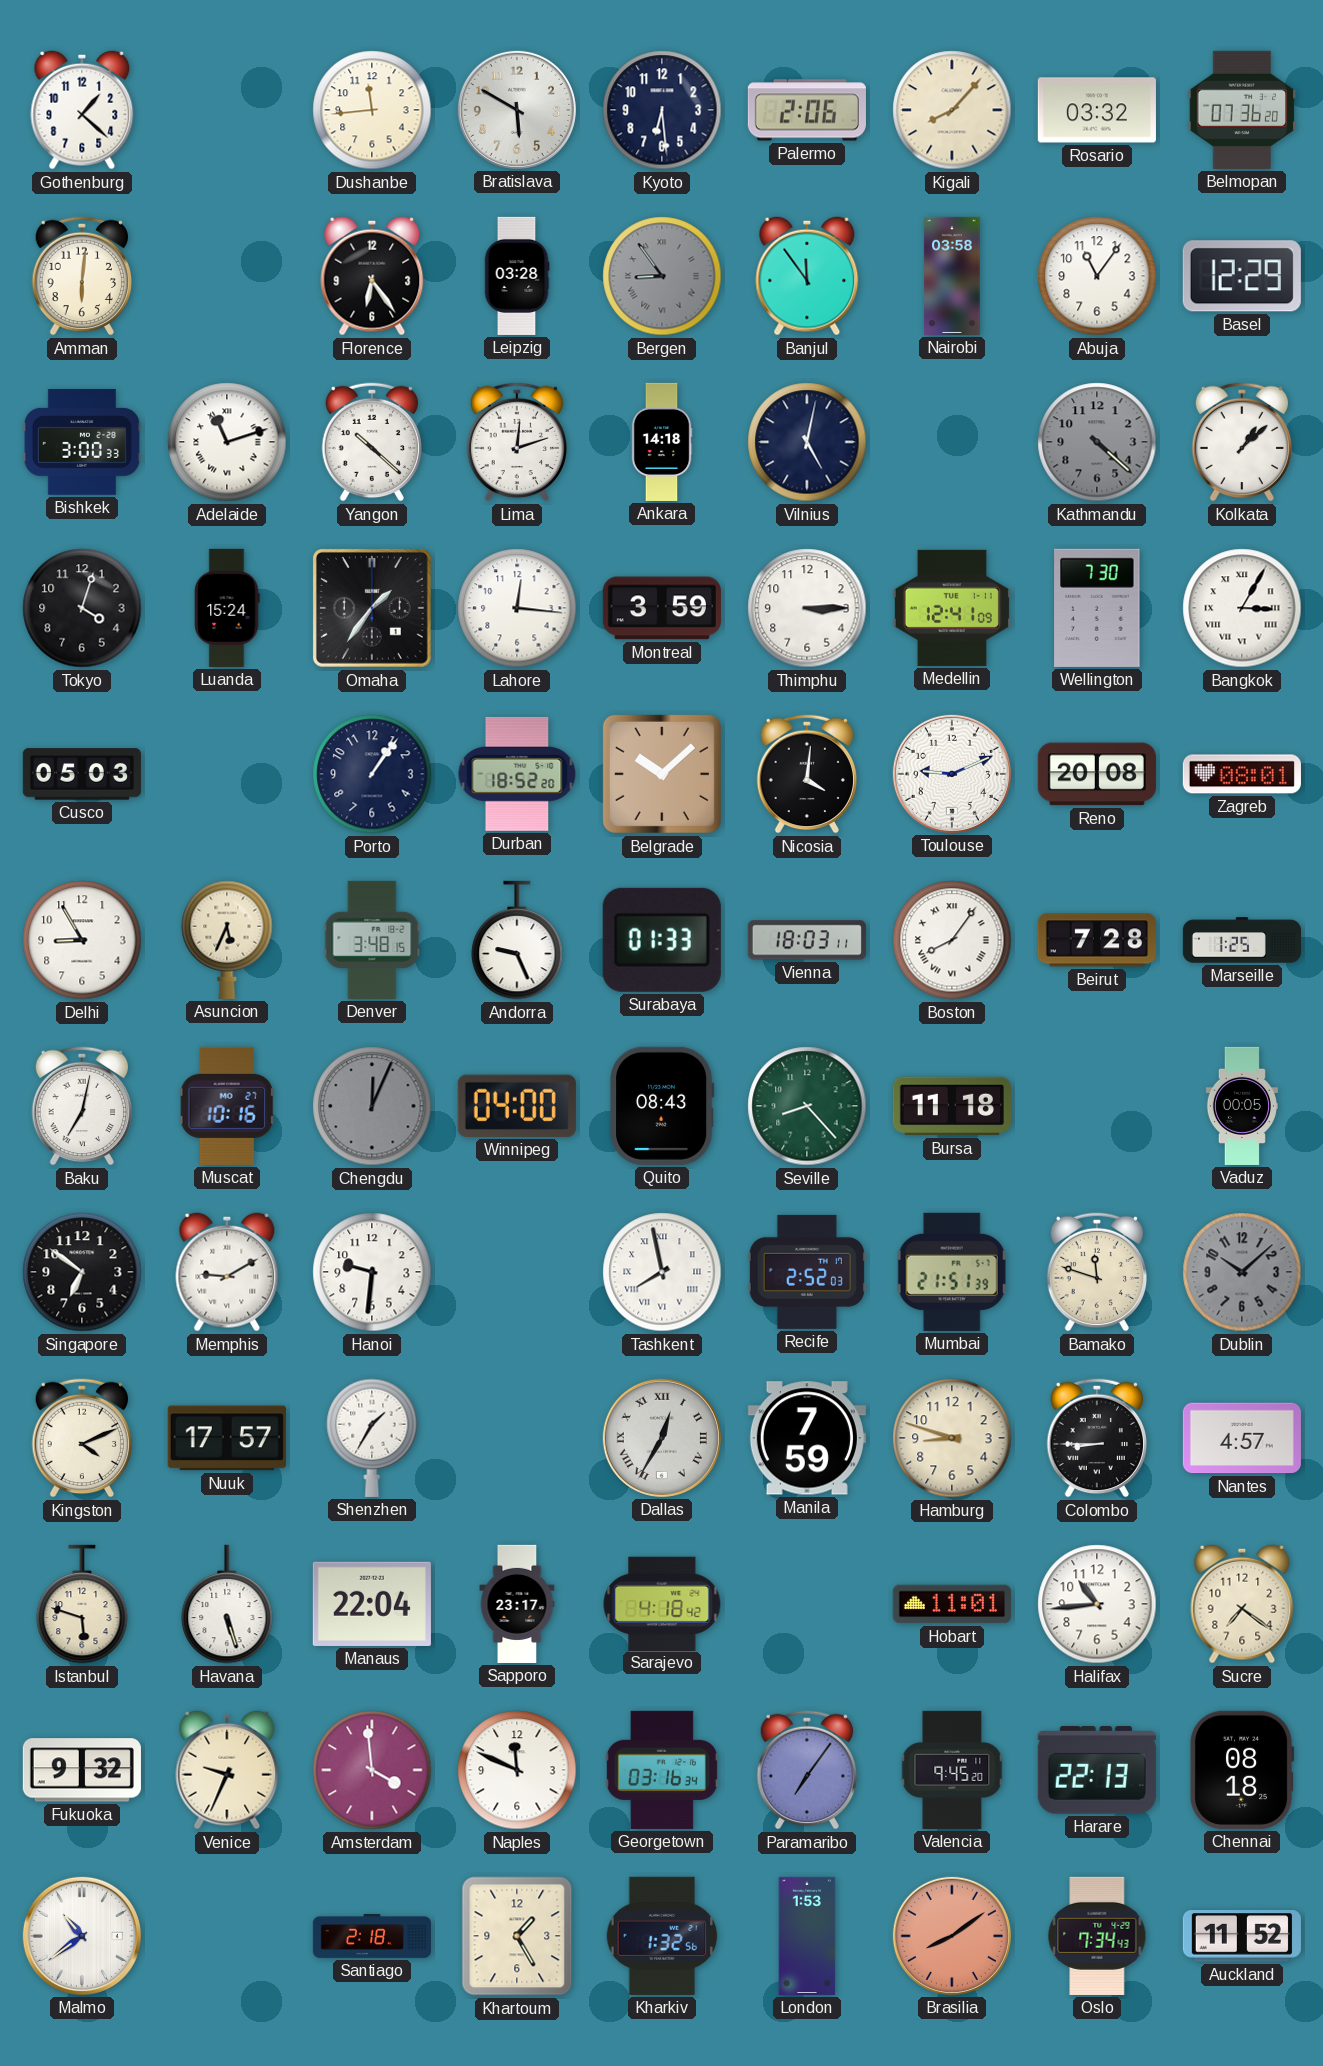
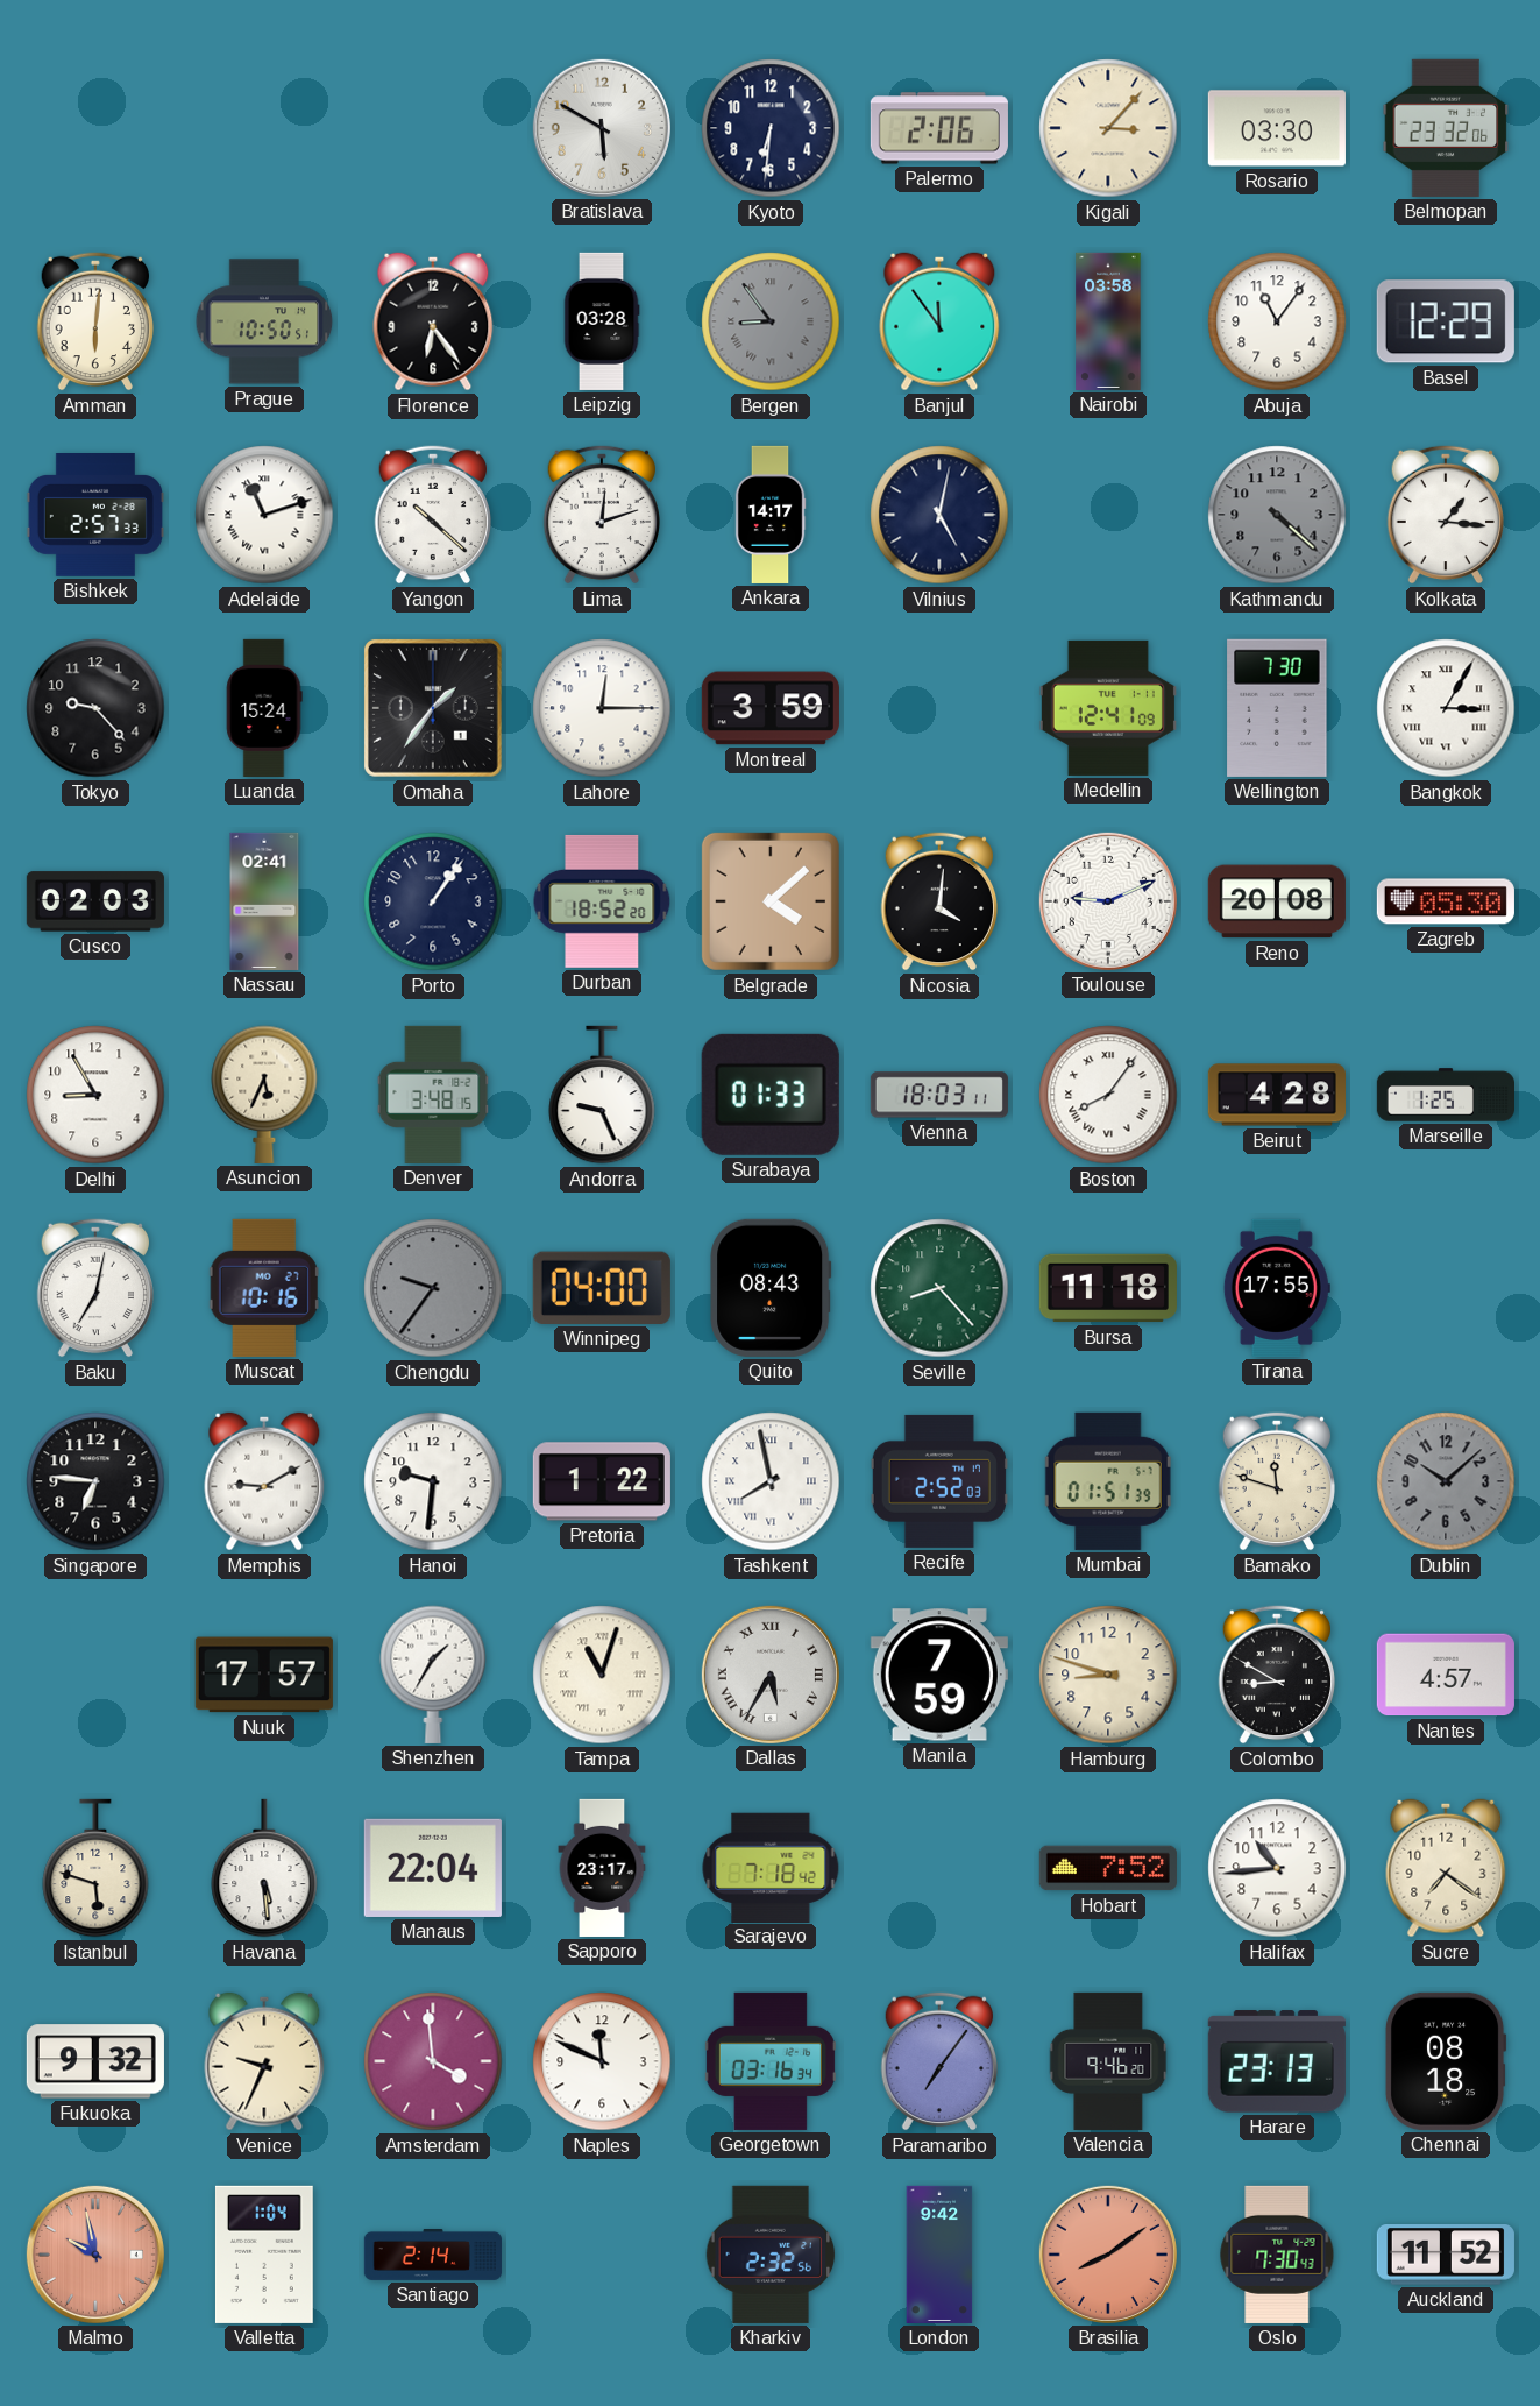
Gothenburg: 1:22 -> none (82, 110)
Dushanbe: 11:44 -> none (372, 110)
Kyoto: 6:29 -> 6:31 (771, 128)
Kigali: 8:07 -> 3:07 (1108, 128)
Rosario: 03:32 -> 03:30 (1277, 128)
Belmopan: 07:36 -> 23:32 (1446, 128)
Prague: none -> 10:50 (264, 321)
Bishkek: 3:00 -> 2:57 (95, 516)
Ankara: 14:18 -> 14:17 (771, 515)
Kolkata: 1:08 -> 1:16 (1445, 515)
Tokyo: 4:03 -> 9:23 (95, 708)
Lahore: 12:16 -> 12:15 (602, 708)
Thimphu: 3:15 -> none (807, 608)
Cusco: 05:03 -> 02:03 (95, 901)
Nassau: none -> 02:41 (264, 901)
Belgrade: 10:08 -> 4:08 (771, 901)
Zagreb: 08:01 -> 05:30 (1446, 901)
Beirut: 7:28 -> 4:28 (1277, 1095)
Chengdu: 12:04 -> 9:36 (433, 1288)
Tirana: none -> 17:55 (1277, 1288)
Vaduz: 00:05 -> none (1242, 1106)
Singapore: 6:51 -> 6:46 (95, 1481)
Pretoria: none -> 1:22 (602, 1481)
Mumbai: 21:51 -> 01:51 (1108, 1481)
Kingston: 4:11 -> none (81, 1438)
Tampa: none -> 11:03 (602, 1675)
Dallas: 12:35 -> 5:35 (771, 1675)
Colombo: 8:45 -> 8:50 (1276, 1675)
Havana: 5:27 -> 5:29 (264, 1868)
Sarajevo: 4:18 -> 7:18 (771, 1867)
Hobart: 11:01 -> 7:52 (1108, 1868)
Valencia: 9:45 -> 9:46 (1108, 2061)
Harare: 22:13 -> 23:13 (1277, 2061)
Malmo: 10:39 -> 9:58 (95, 2255)
Malmo dial: white -> salmon (95, 2255)
Valletta: none -> 1:04 (264, 2255)
Santiago: 2:18 -> 2:14 (433, 2255)
Khartoum: 1:25 -> none (517, 1936)
Kharkiv: 1:32 -> 2:32 (771, 2255)
London: 1:53 -> 9:42 (939, 2255)
Oslo: 7:34 -> 7:30 (1277, 2255)
